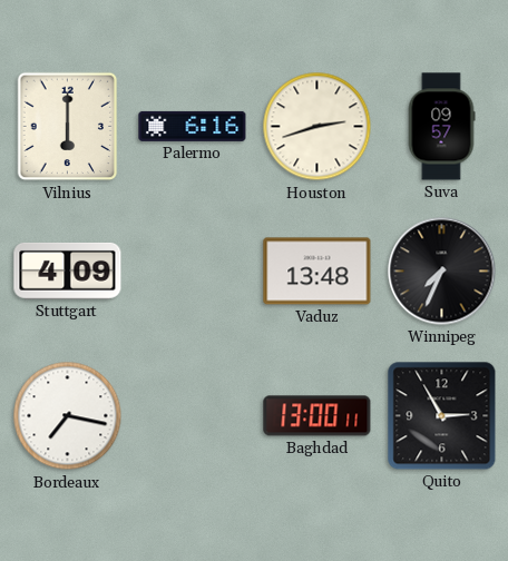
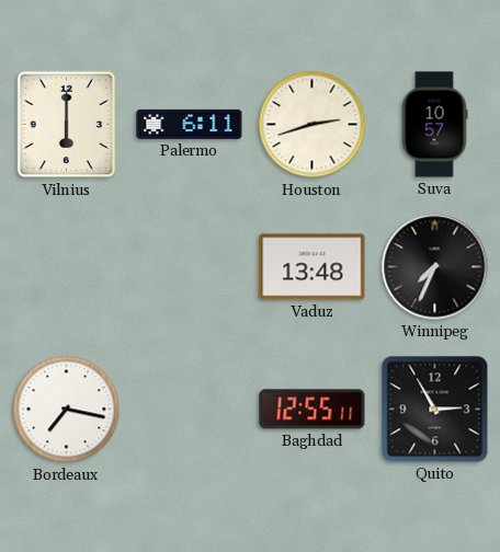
Palermo: 6:16 -> 6:11 (190, 124)
Suva: 09:57 -> 10:57 (434, 125)
Stuttgart: 4:09 -> none (68, 270)
Baghdad: 13:00 -> 12:55 (312, 410)
